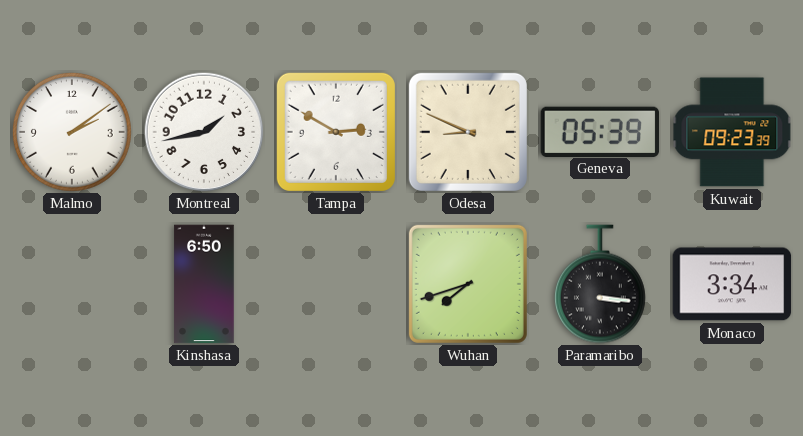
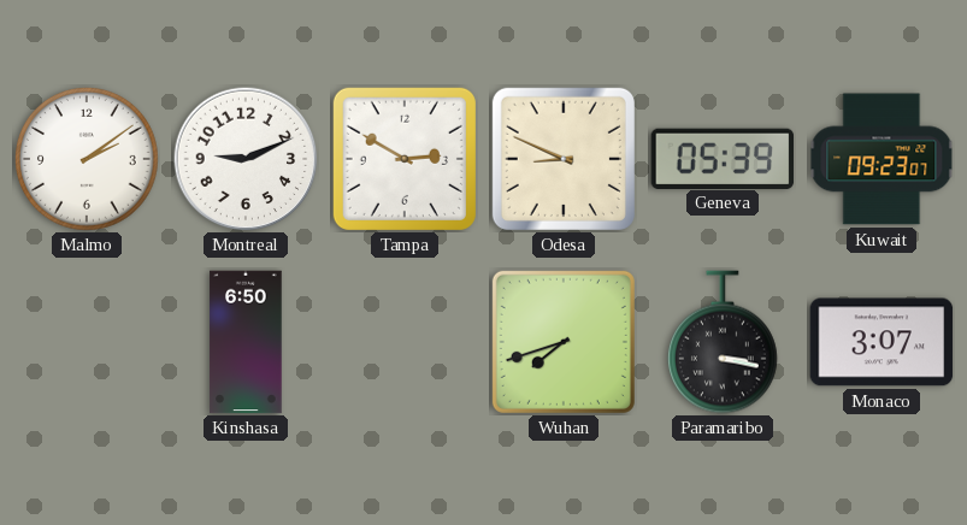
Montreal: 1:43 -> 9:11 (246, 159)
Kuwait: 09:23:39 -> 09:23:07 (881, 159)
Paramaribo: 3:16 -> 3:17 (723, 342)
Monaco: 3:34 -> 3:07 (881, 342)
